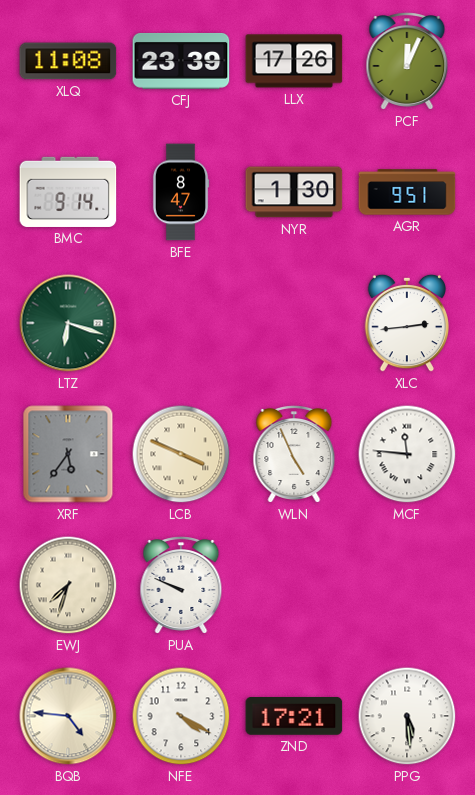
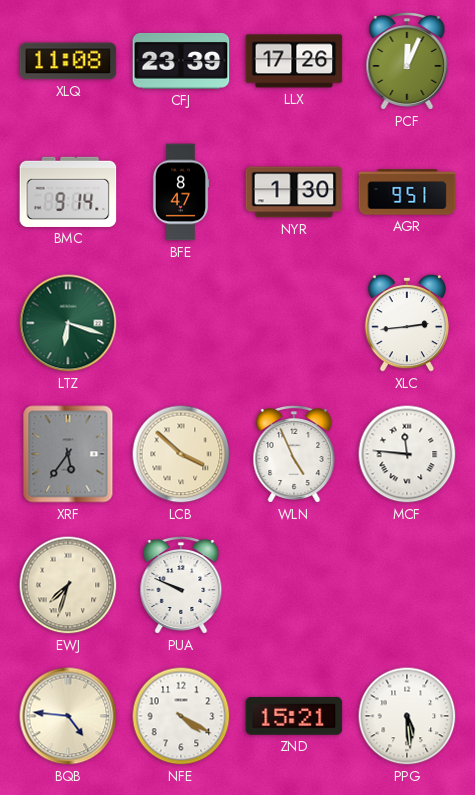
LCB: 3:49 -> 3:52 (181, 454)
ZND: 17:21 -> 15:21 (294, 717)
